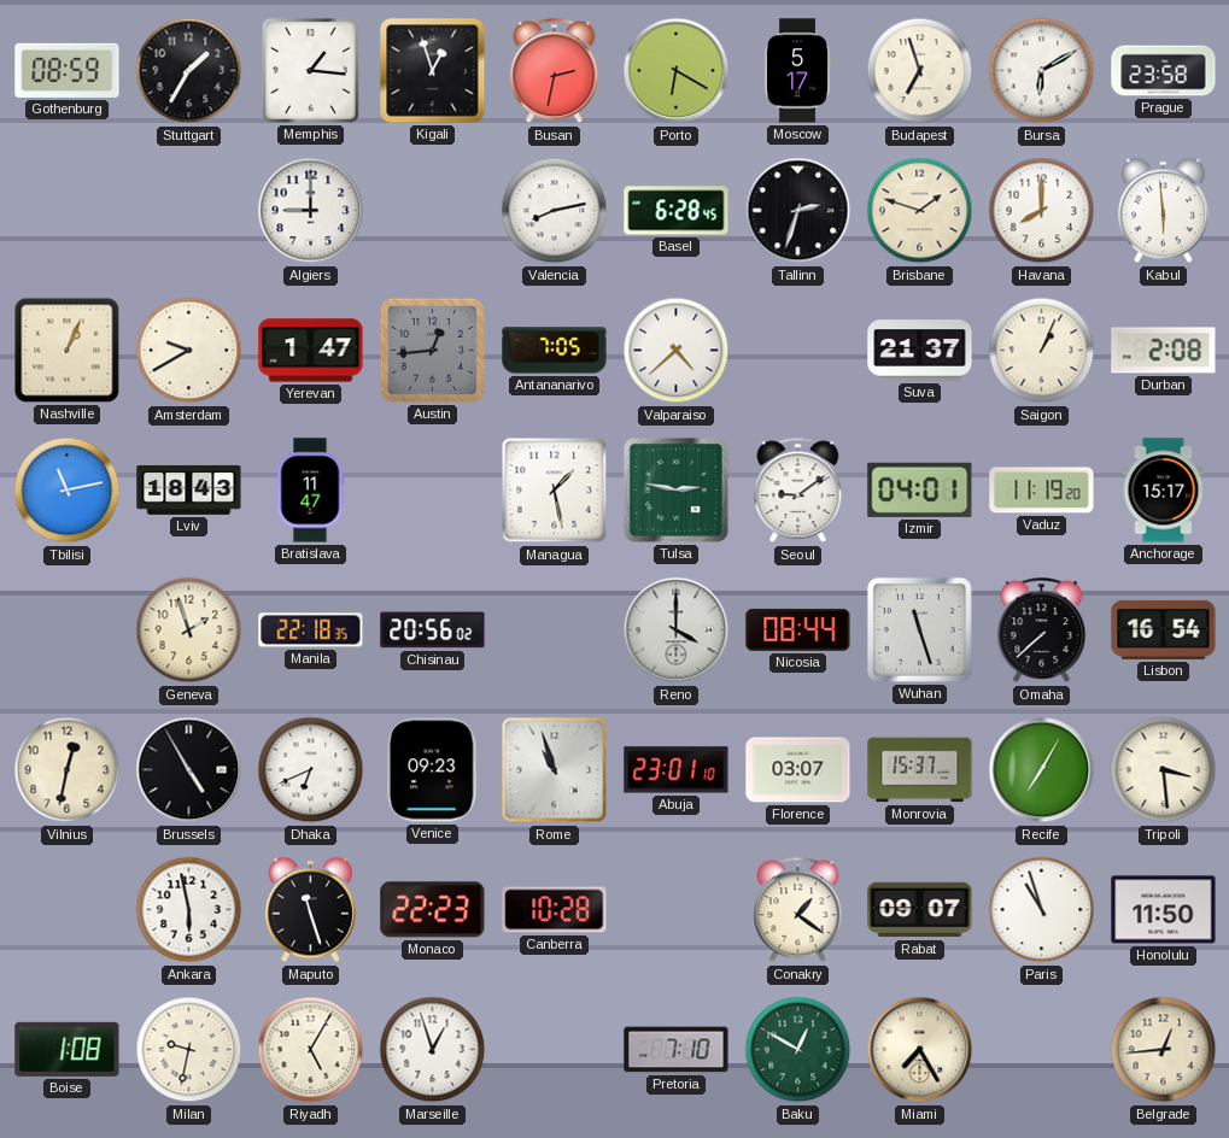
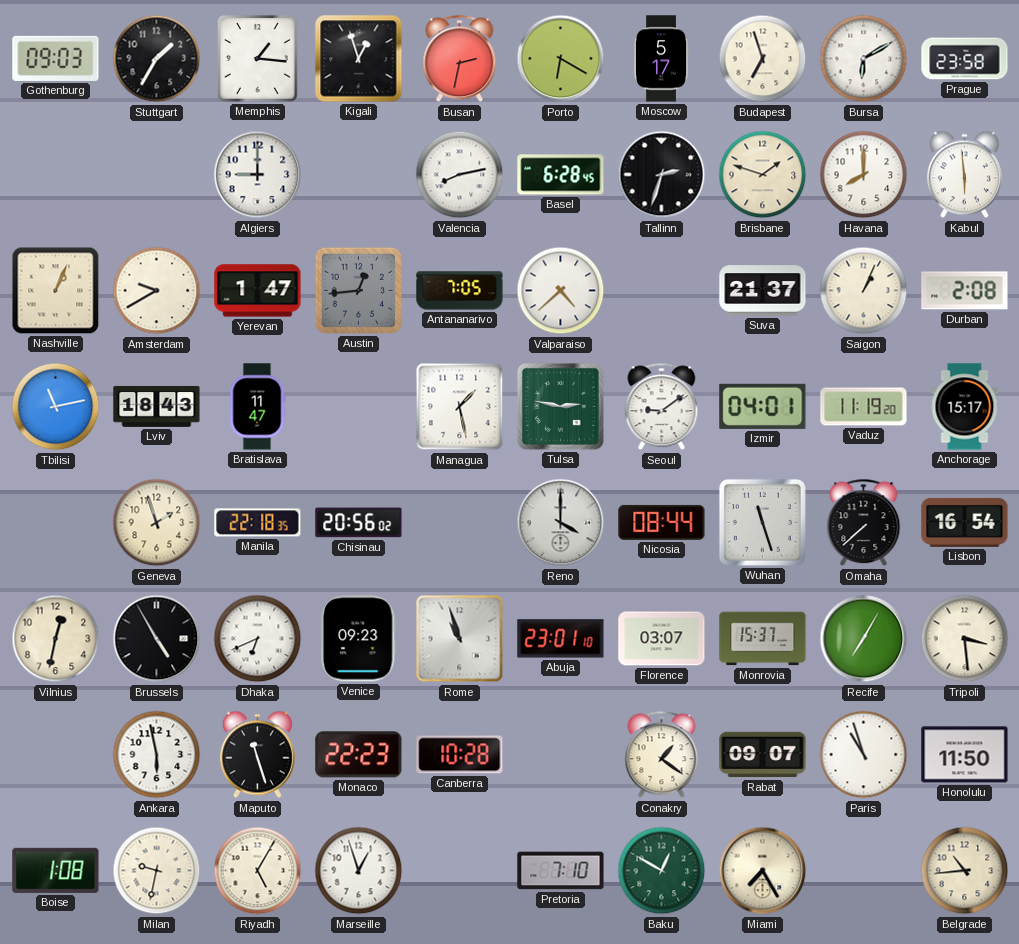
Gothenburg: 08:59 -> 09:03 (56, 58)
Belgrade: 12:44 -> 10:44 (965, 871)
